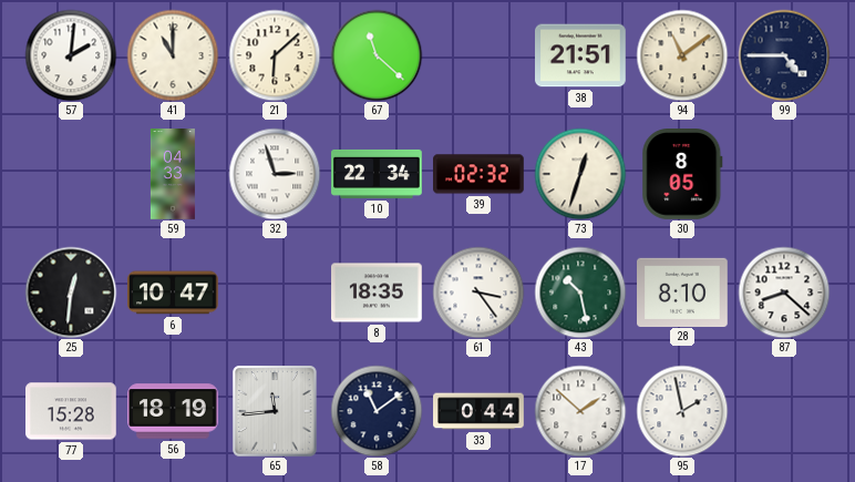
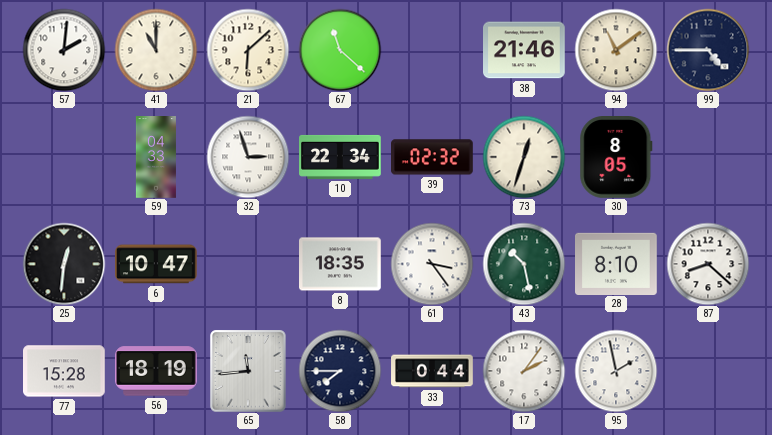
38: 21:51 -> 21:46 (525, 50)
58: 11:09 -> 7:45 (340, 371)
17: 1:52 -> 2:06 (524, 371)
